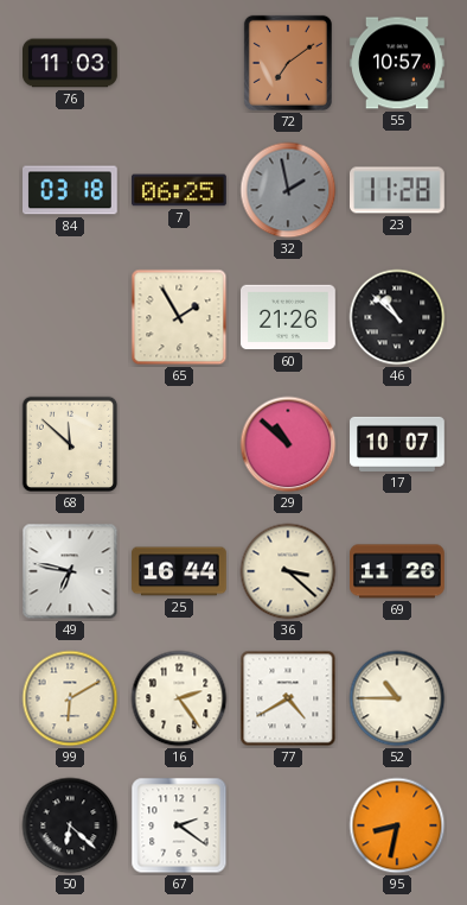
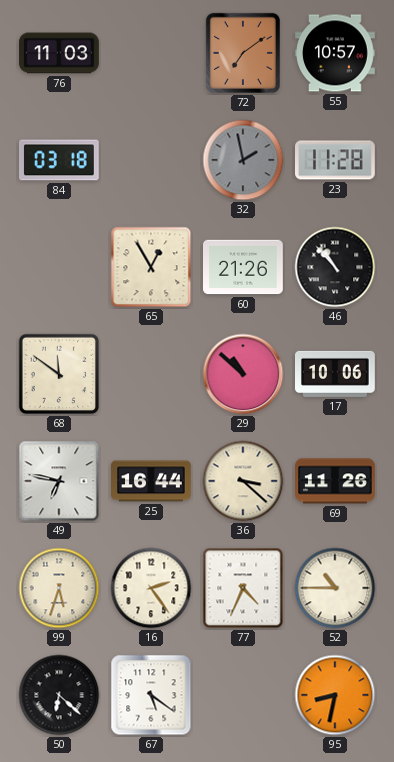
7: 06:25 -> none (180, 190)
65: 1:55 -> 12:55 (151, 267)
46: 10:52 -> 10:53 (335, 267)
68: 11:52 -> 11:51 (59, 374)
17: 10:07 -> 10:06 (336, 374)
99: 6:10 -> 5:33 (59, 588)
77: 4:40 -> 4:34 (243, 588)
67: 2:21 -> 5:21 (151, 695)
